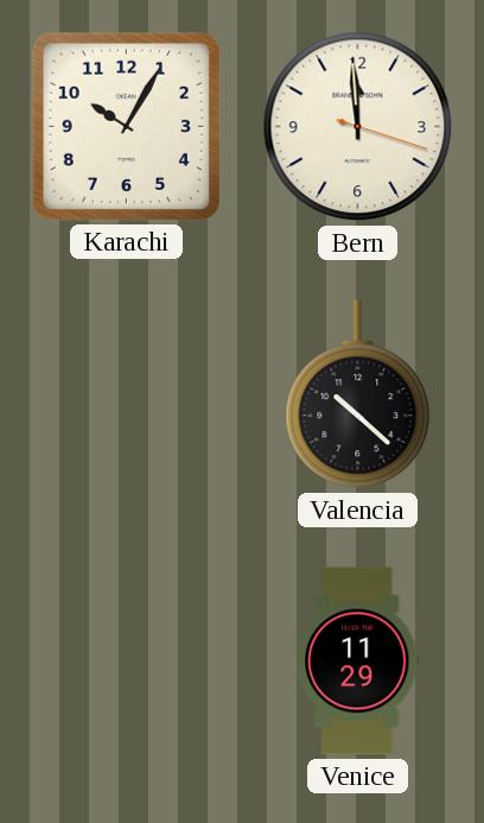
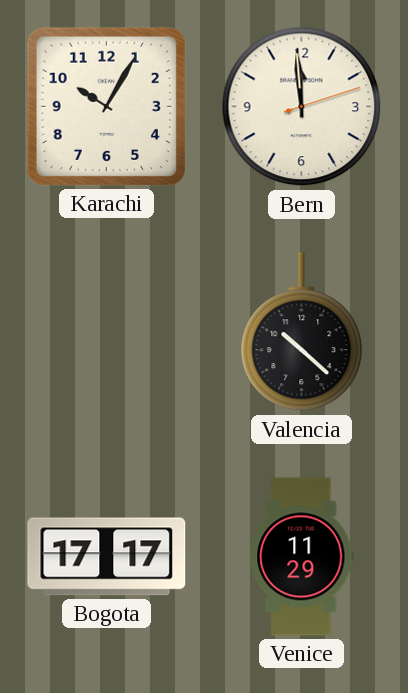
Bern: 11:59:18 -> 11:59:12 (302, 107)
Bogota: none -> 17:17 (107, 557)
